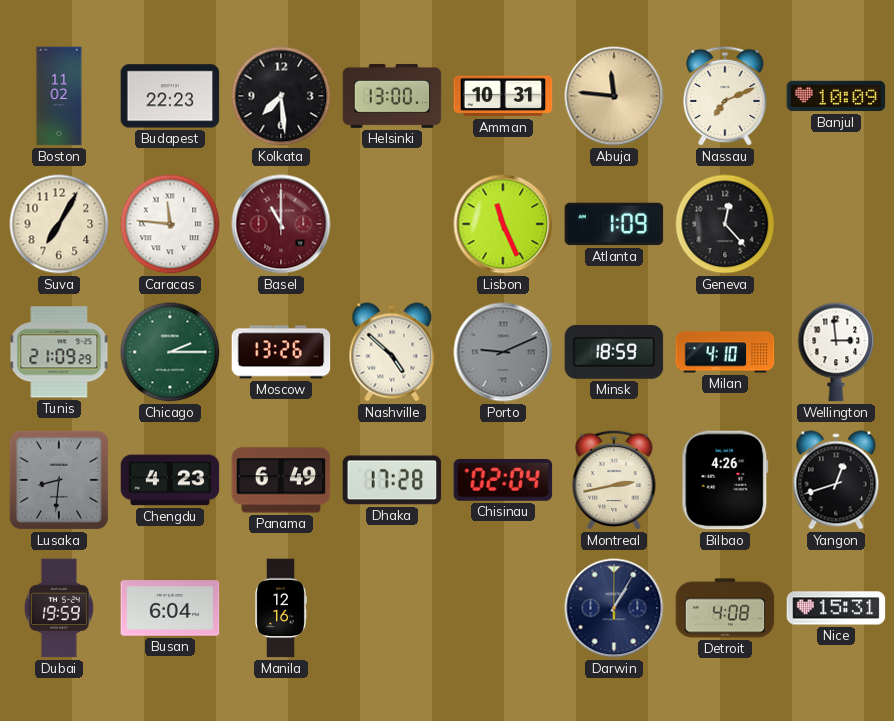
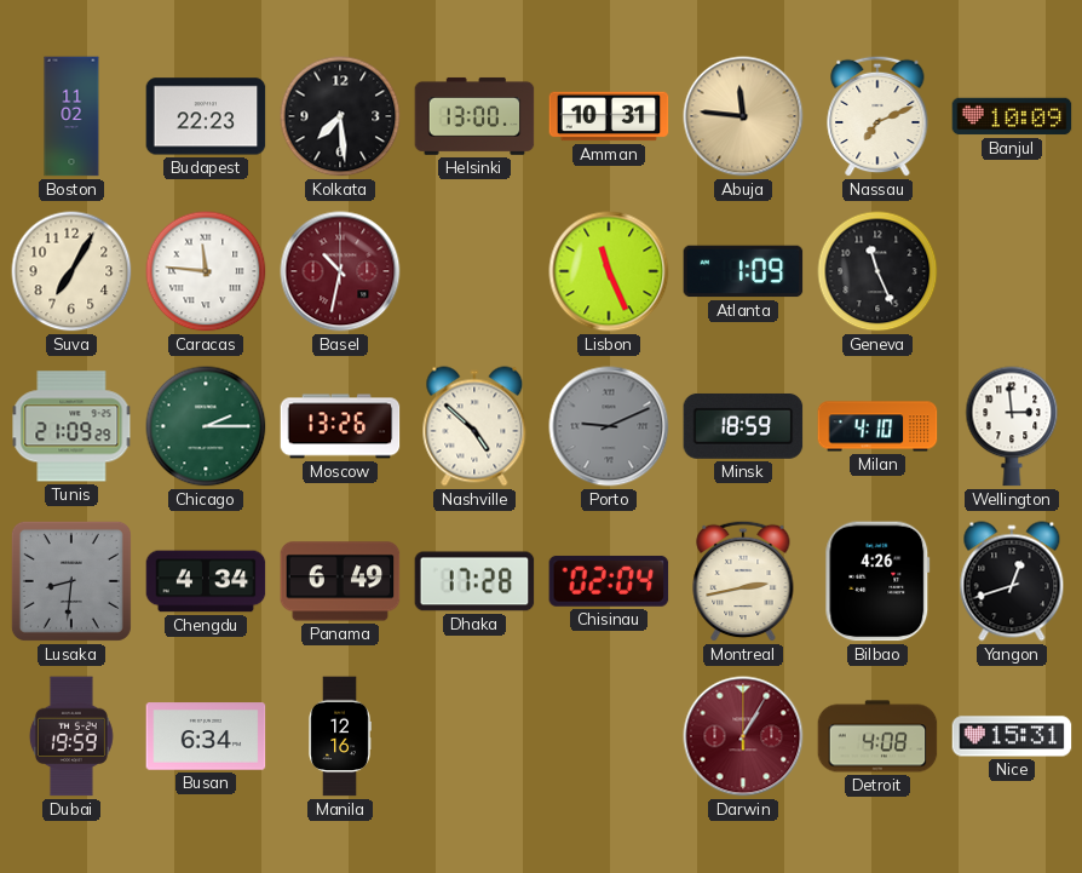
Basel: 11:00 -> 10:32 (340, 271)
Geneva: 12:23 -> 11:26 (877, 271)
Chengdu: 4:23 -> 4:34 (206, 581)
Busan: 6:04 -> 6:34 (206, 736)
Darwin dial: navy -> burgundy (743, 736)
